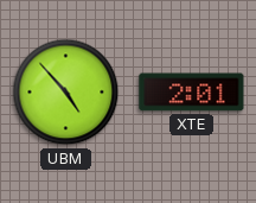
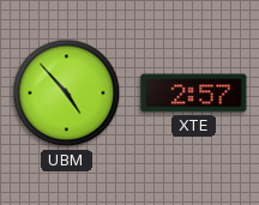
XTE: 2:01 -> 2:57 (194, 94)
